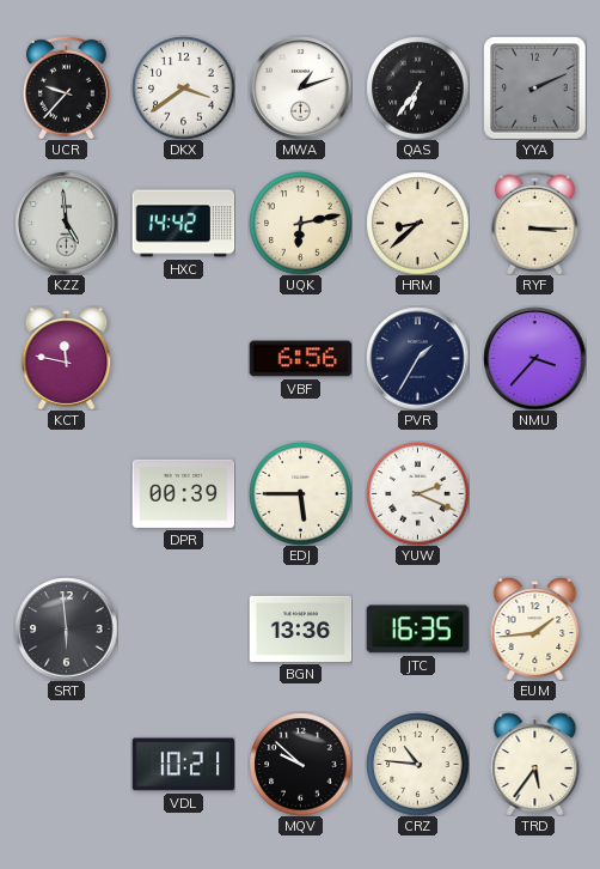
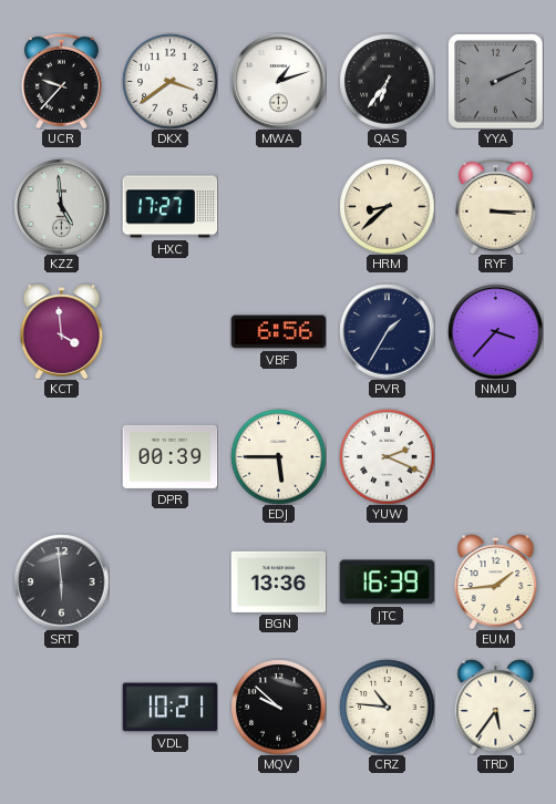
HXC: 14:42 -> 17:27 (169, 207)
UQK: 6:13 -> none (300, 223)
KCT: 11:47 -> 3:59 (62, 331)
JTC: 16:35 -> 16:39 (387, 583)
